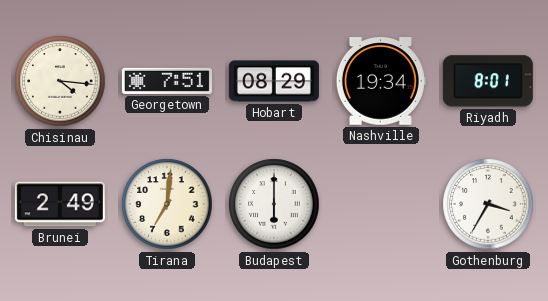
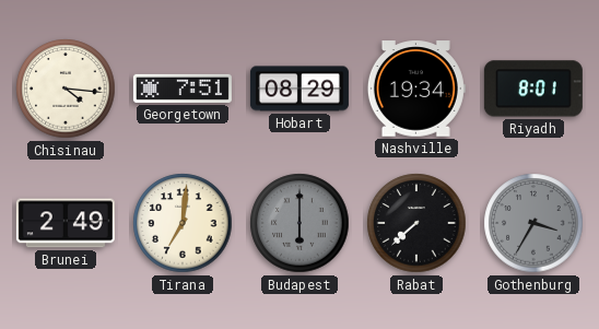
Budapest dial: white -> grey (299, 223)
Rabat: none -> 7:38 (416, 223)
Gothenburg dial: white -> grey (533, 223)
